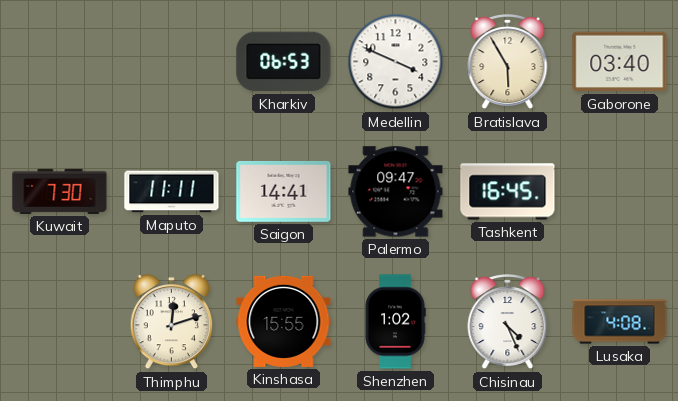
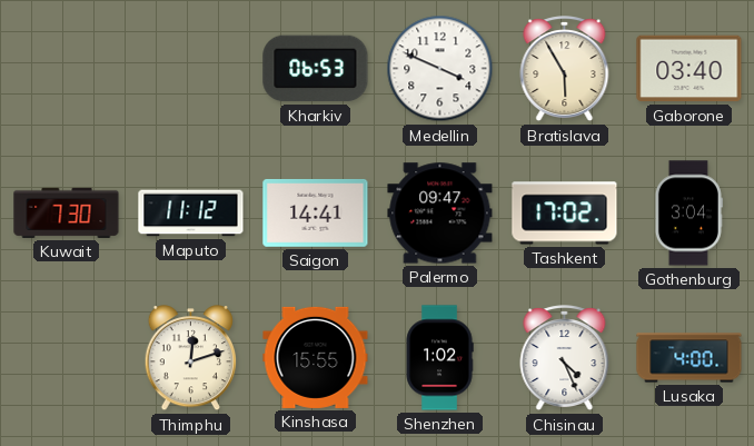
Maputo: 11:11 -> 11:12 (191, 214)
Tashkent: 16:45 -> 17:02 (565, 214)
Gothenburg: none -> 3:04 (688, 214)
Lusaka: 4:08 -> 4:00 (689, 358)
